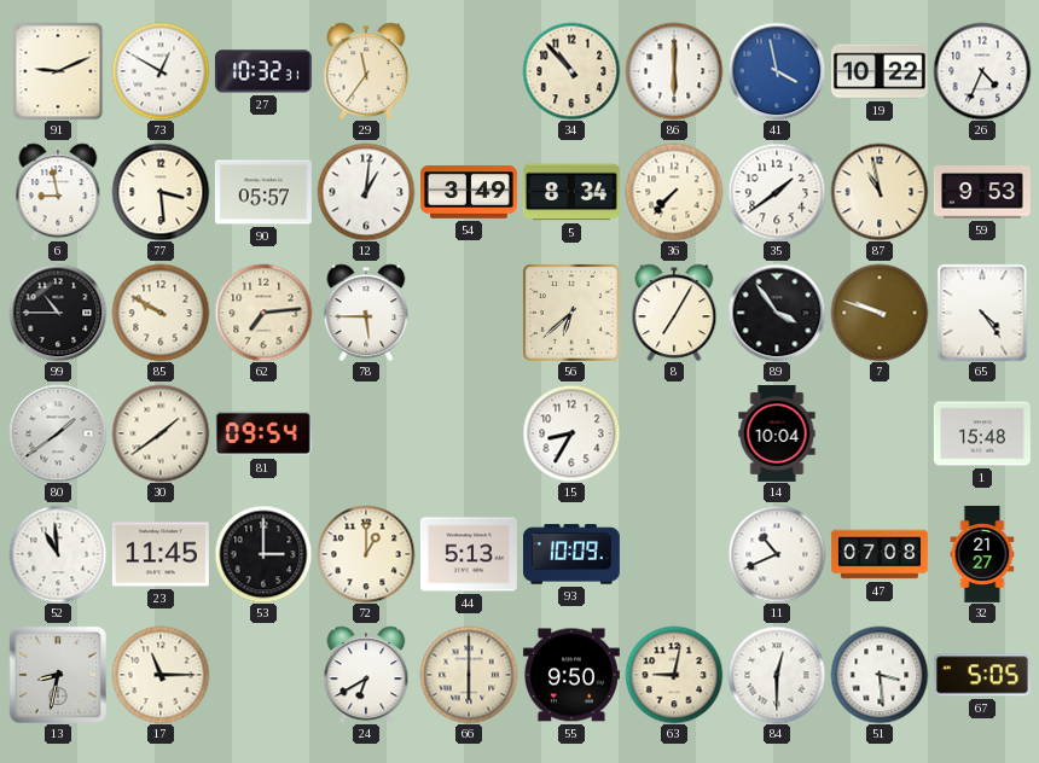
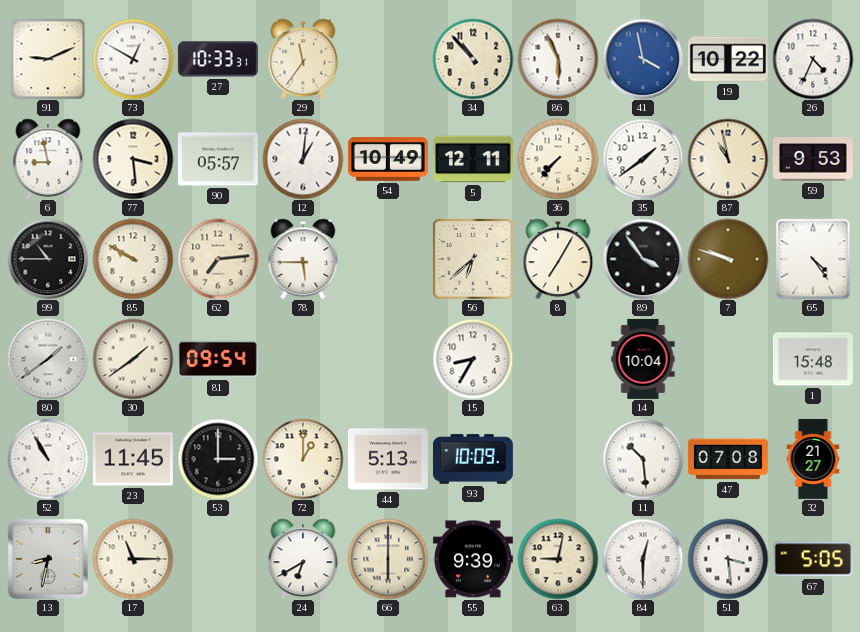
27: 10:32 -> 10:33 (218, 59)
86: 6:00 -> 5:56 (558, 59)
54: 3:49 -> 10:49 (388, 159)
5: 8:34 -> 12:11 (473, 159)
52: 10:59 -> 10:55 (48, 459)
11: 10:41 -> 10:29 (643, 459)
55: 9:50 -> 9:39 (473, 559)
